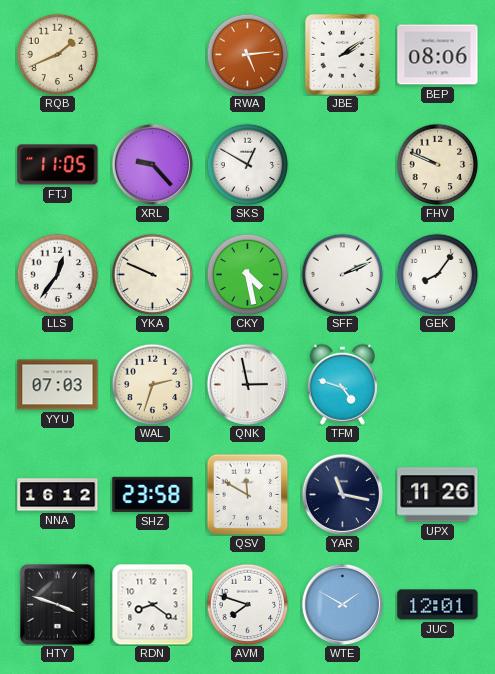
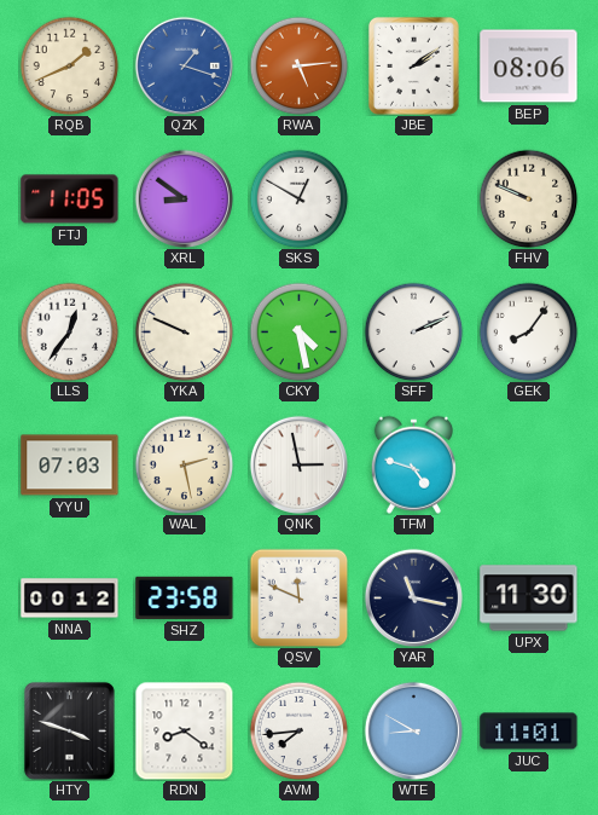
QZK: none -> 1:18 (184, 65)
XRL: 9:23 -> 8:51 (184, 198)
WAL: 2:33 -> 2:28 (184, 464)
NNA: 16:12 -> 00:12 (70, 599)
QSV: 11:50 -> 11:49 (298, 597)
UPX: 11:26 -> 11:30 (529, 599)
AVM: 7:48 -> 7:44 (298, 730)
WTE: 1:50 -> 8:50 (413, 730)
JUC: 12:01 -> 11:01 (529, 732)
